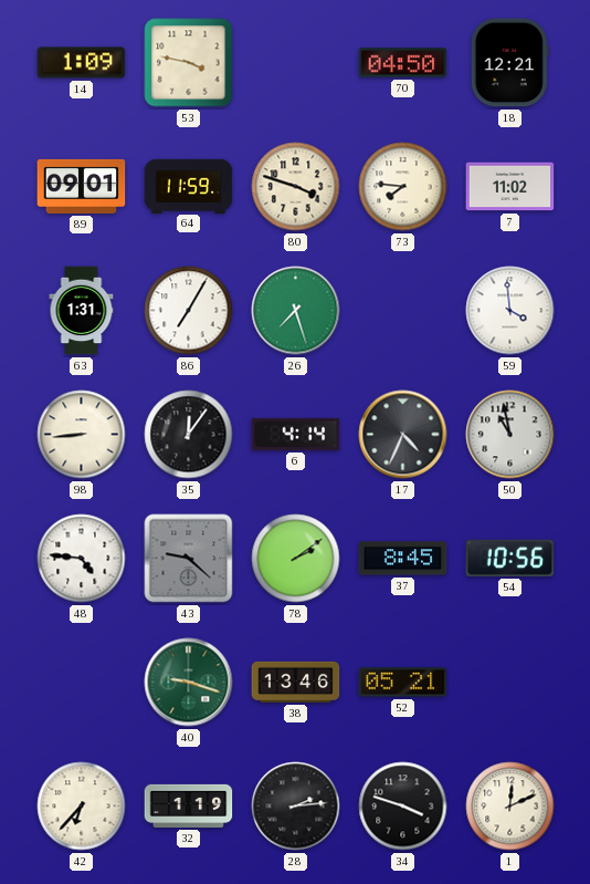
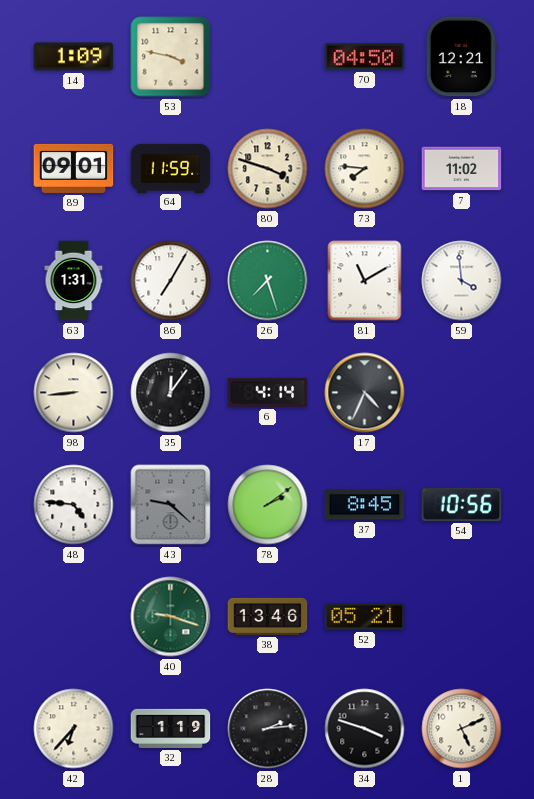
81: none -> 11:10 (365, 281)
50: 10:58 -> none (510, 435)
1: 12:11 -> 5:11 (462, 729)
